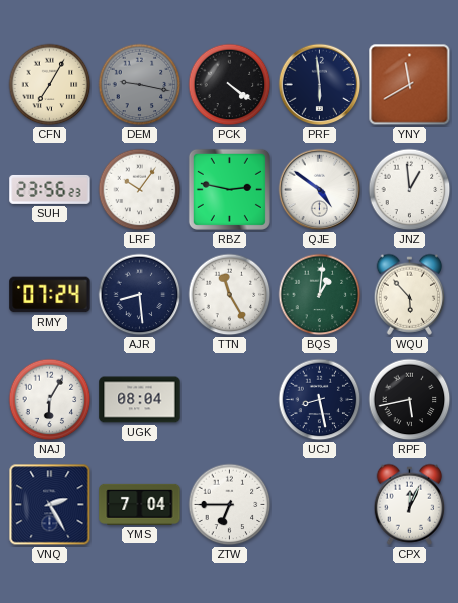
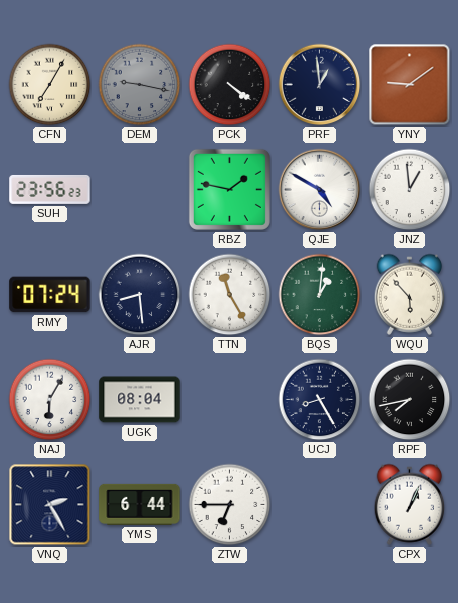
PRF: 5:59 -> 12:59 (320, 85)
YNY: 11:40 -> 9:09 (410, 85)
LRF: 10:06 -> none (140, 190)
RBZ: 2:47 -> 1:47 (229, 189)
QJE: 4:51 -> 4:50 (320, 190)
UCJ: 8:28 -> 8:25 (320, 400)
RPF: 5:43 -> 7:43 (410, 400)
YMS: 7:04 -> 6:44 (140, 504)
CPX: 12:04 -> 1:04 (410, 504)
